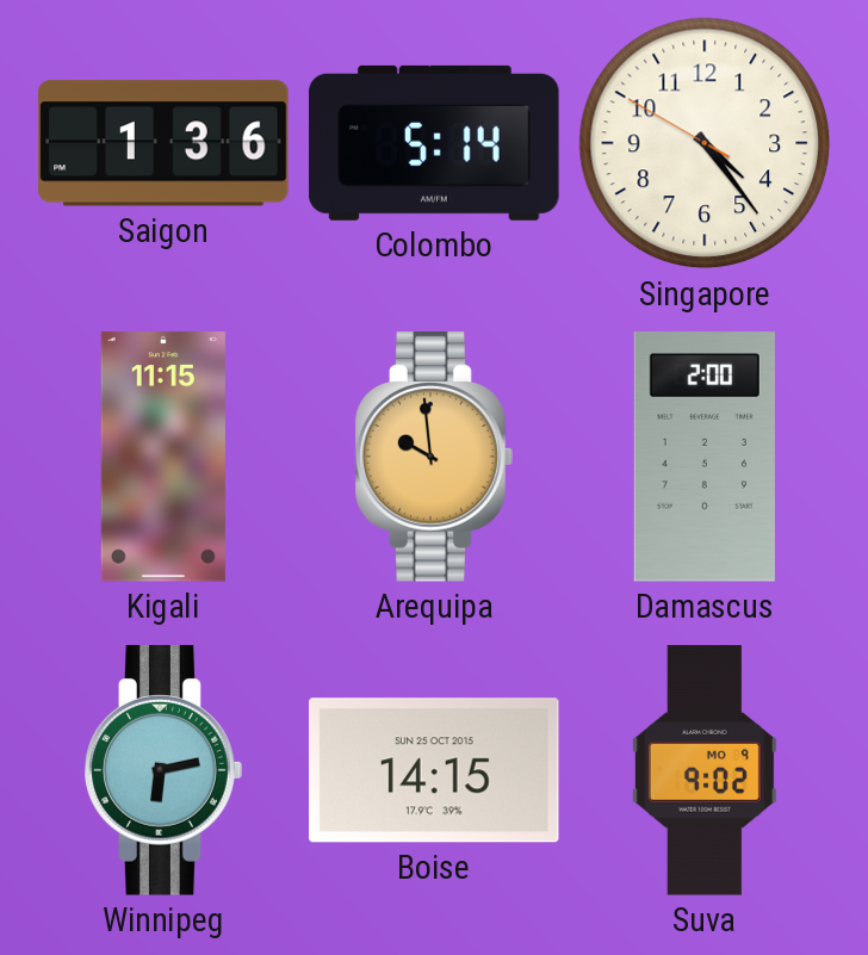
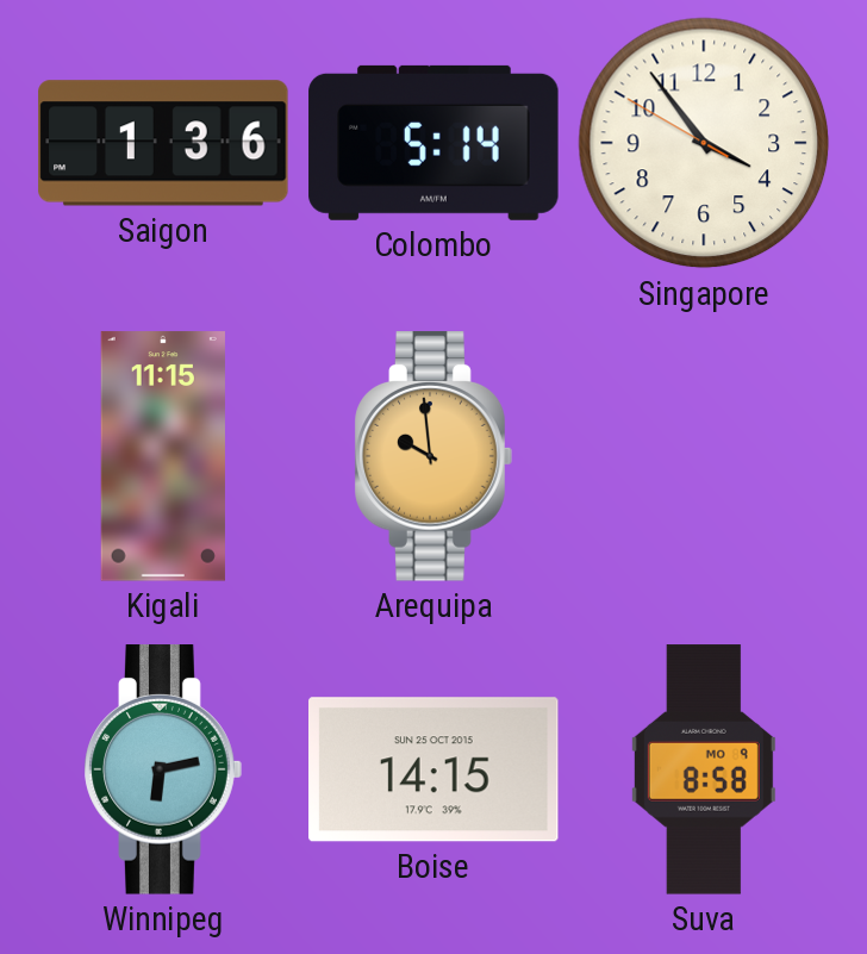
Singapore: 4:23 -> 3:53 (704, 143)
Damascus: 2:00 -> none (705, 457)
Suva: 9:02 -> 8:58 (704, 769)
